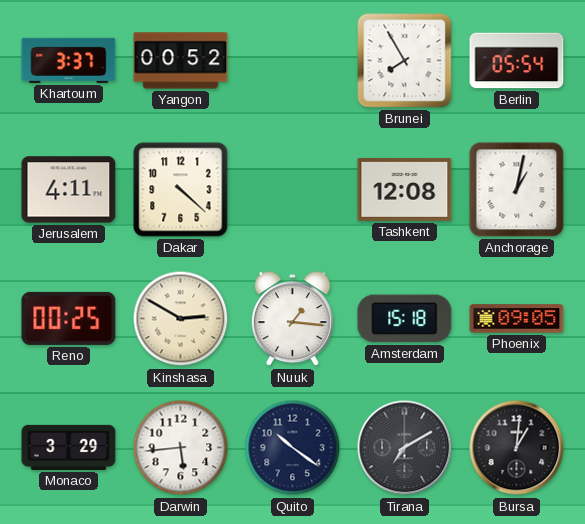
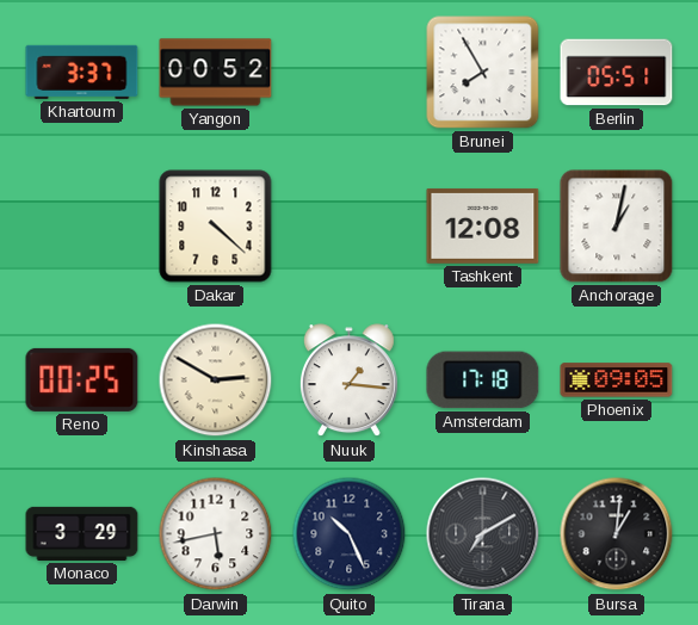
Berlin: 05:54 -> 05:51 (617, 73)
Jerusalem: 4:11 -> none (69, 190)
Amsterdam: 15:18 -> 17:18 (483, 380)
Darwin: 5:44 -> 5:43 (216, 534)
Quito: 10:21 -> 10:26 (350, 534)
